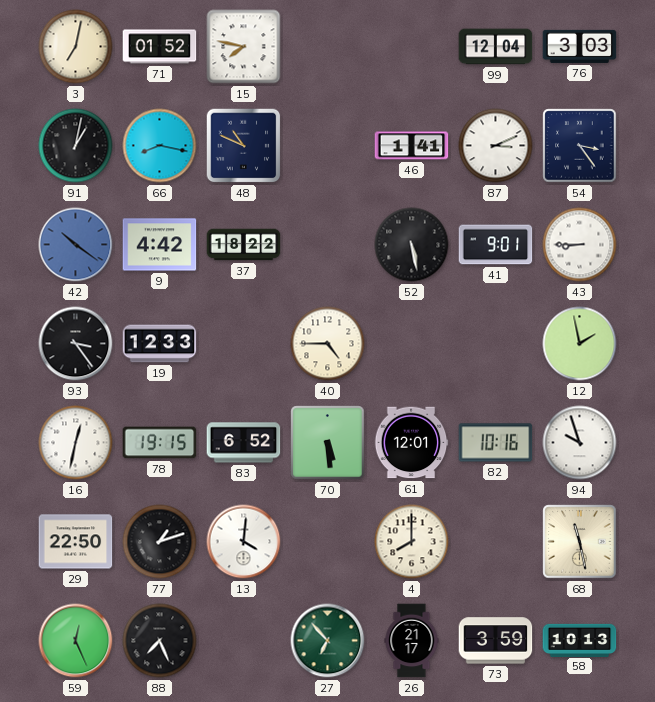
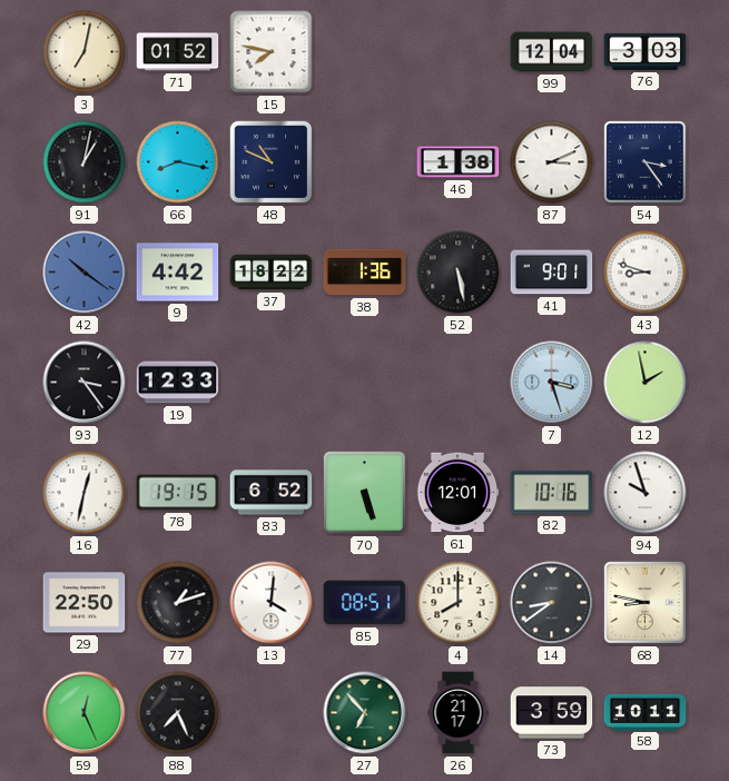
46: 1:41 -> 1:38 (459, 162)
38: none -> 1:36 (365, 273)
43: 8:45 -> 8:48 (646, 273)
40: 4:45 -> none (328, 344)
7: none -> 3:27 (552, 383)
70: 5:29 -> 5:27 (365, 493)
85: none -> 08:51 (365, 603)
14: none -> 8:39 (552, 603)
68: 11:28 -> 8:47 (646, 603)
58: 10:13 -> 10:11 (646, 712)
